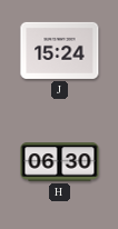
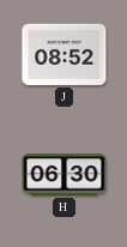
J: 15:24 -> 08:52 (65, 54)
